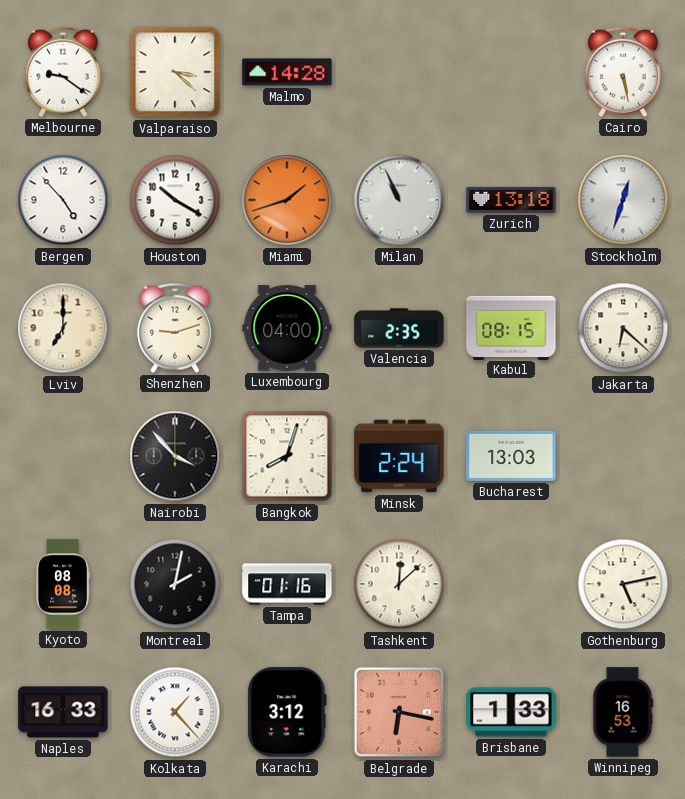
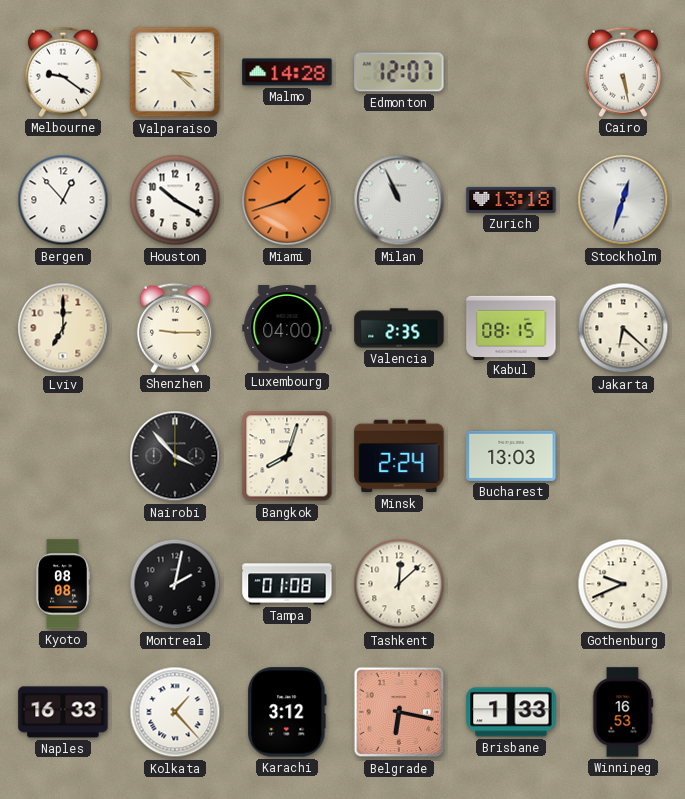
Edmonton: none -> 12:07 (399, 72)
Bergen: 4:53 -> 12:53 (63, 200)
Shenzhen: 9:12 -> 9:15 (175, 328)
Tampa: 01:16 -> 01:08 (287, 584)
Gothenburg: 5:13 -> 9:41 (623, 584)
